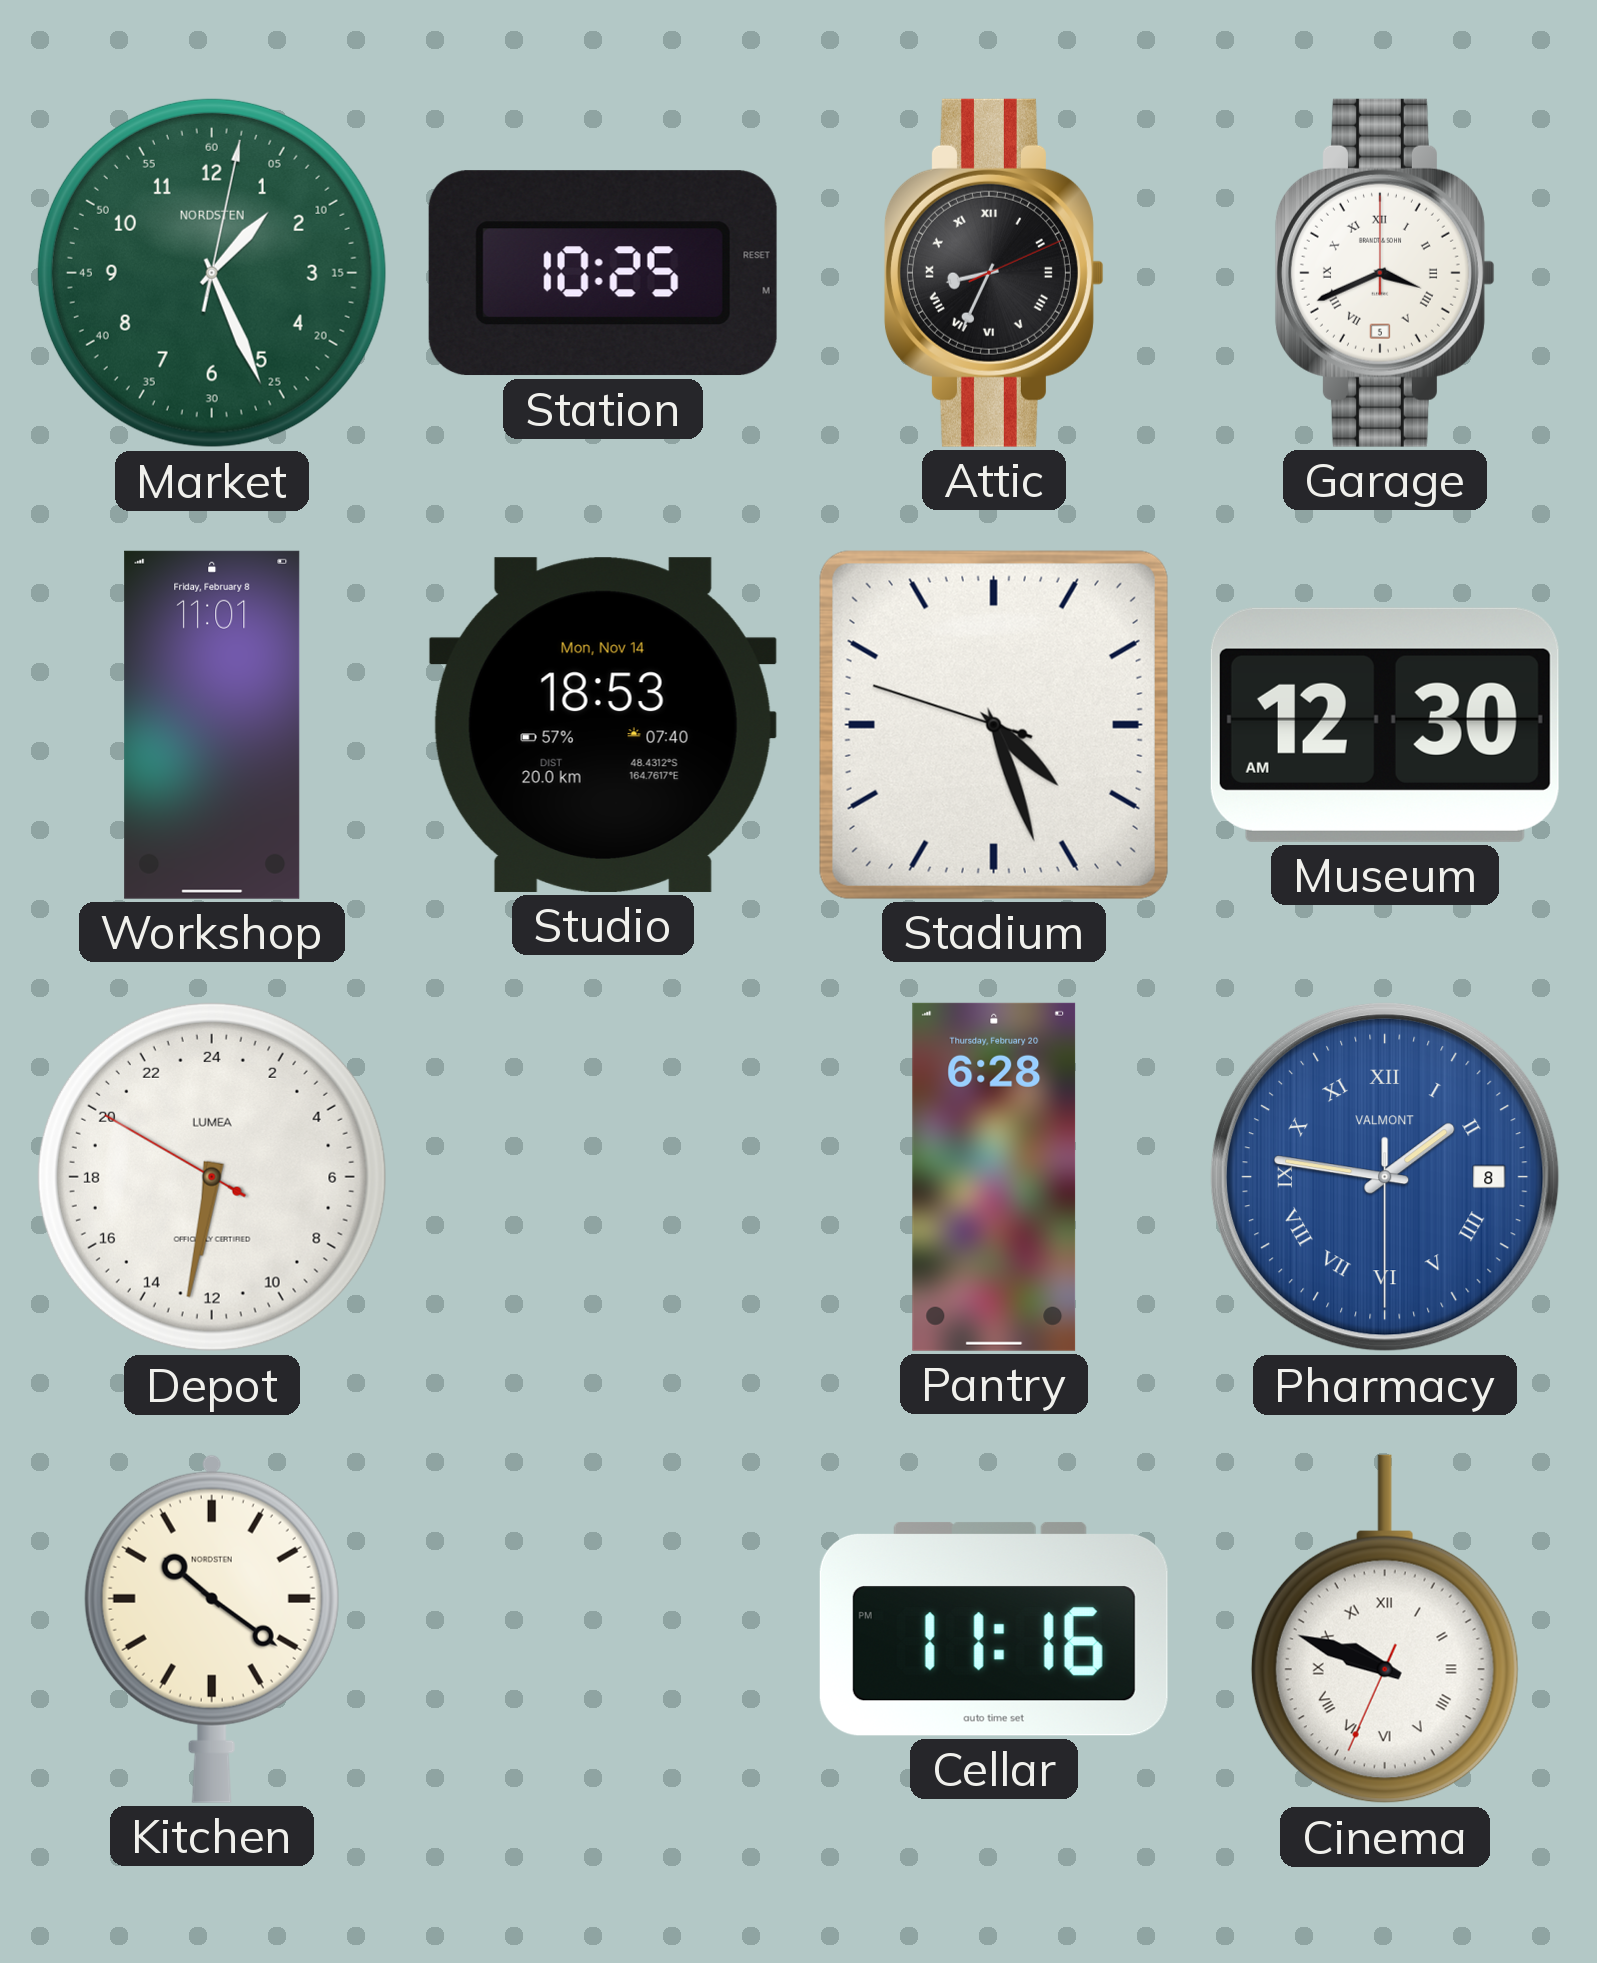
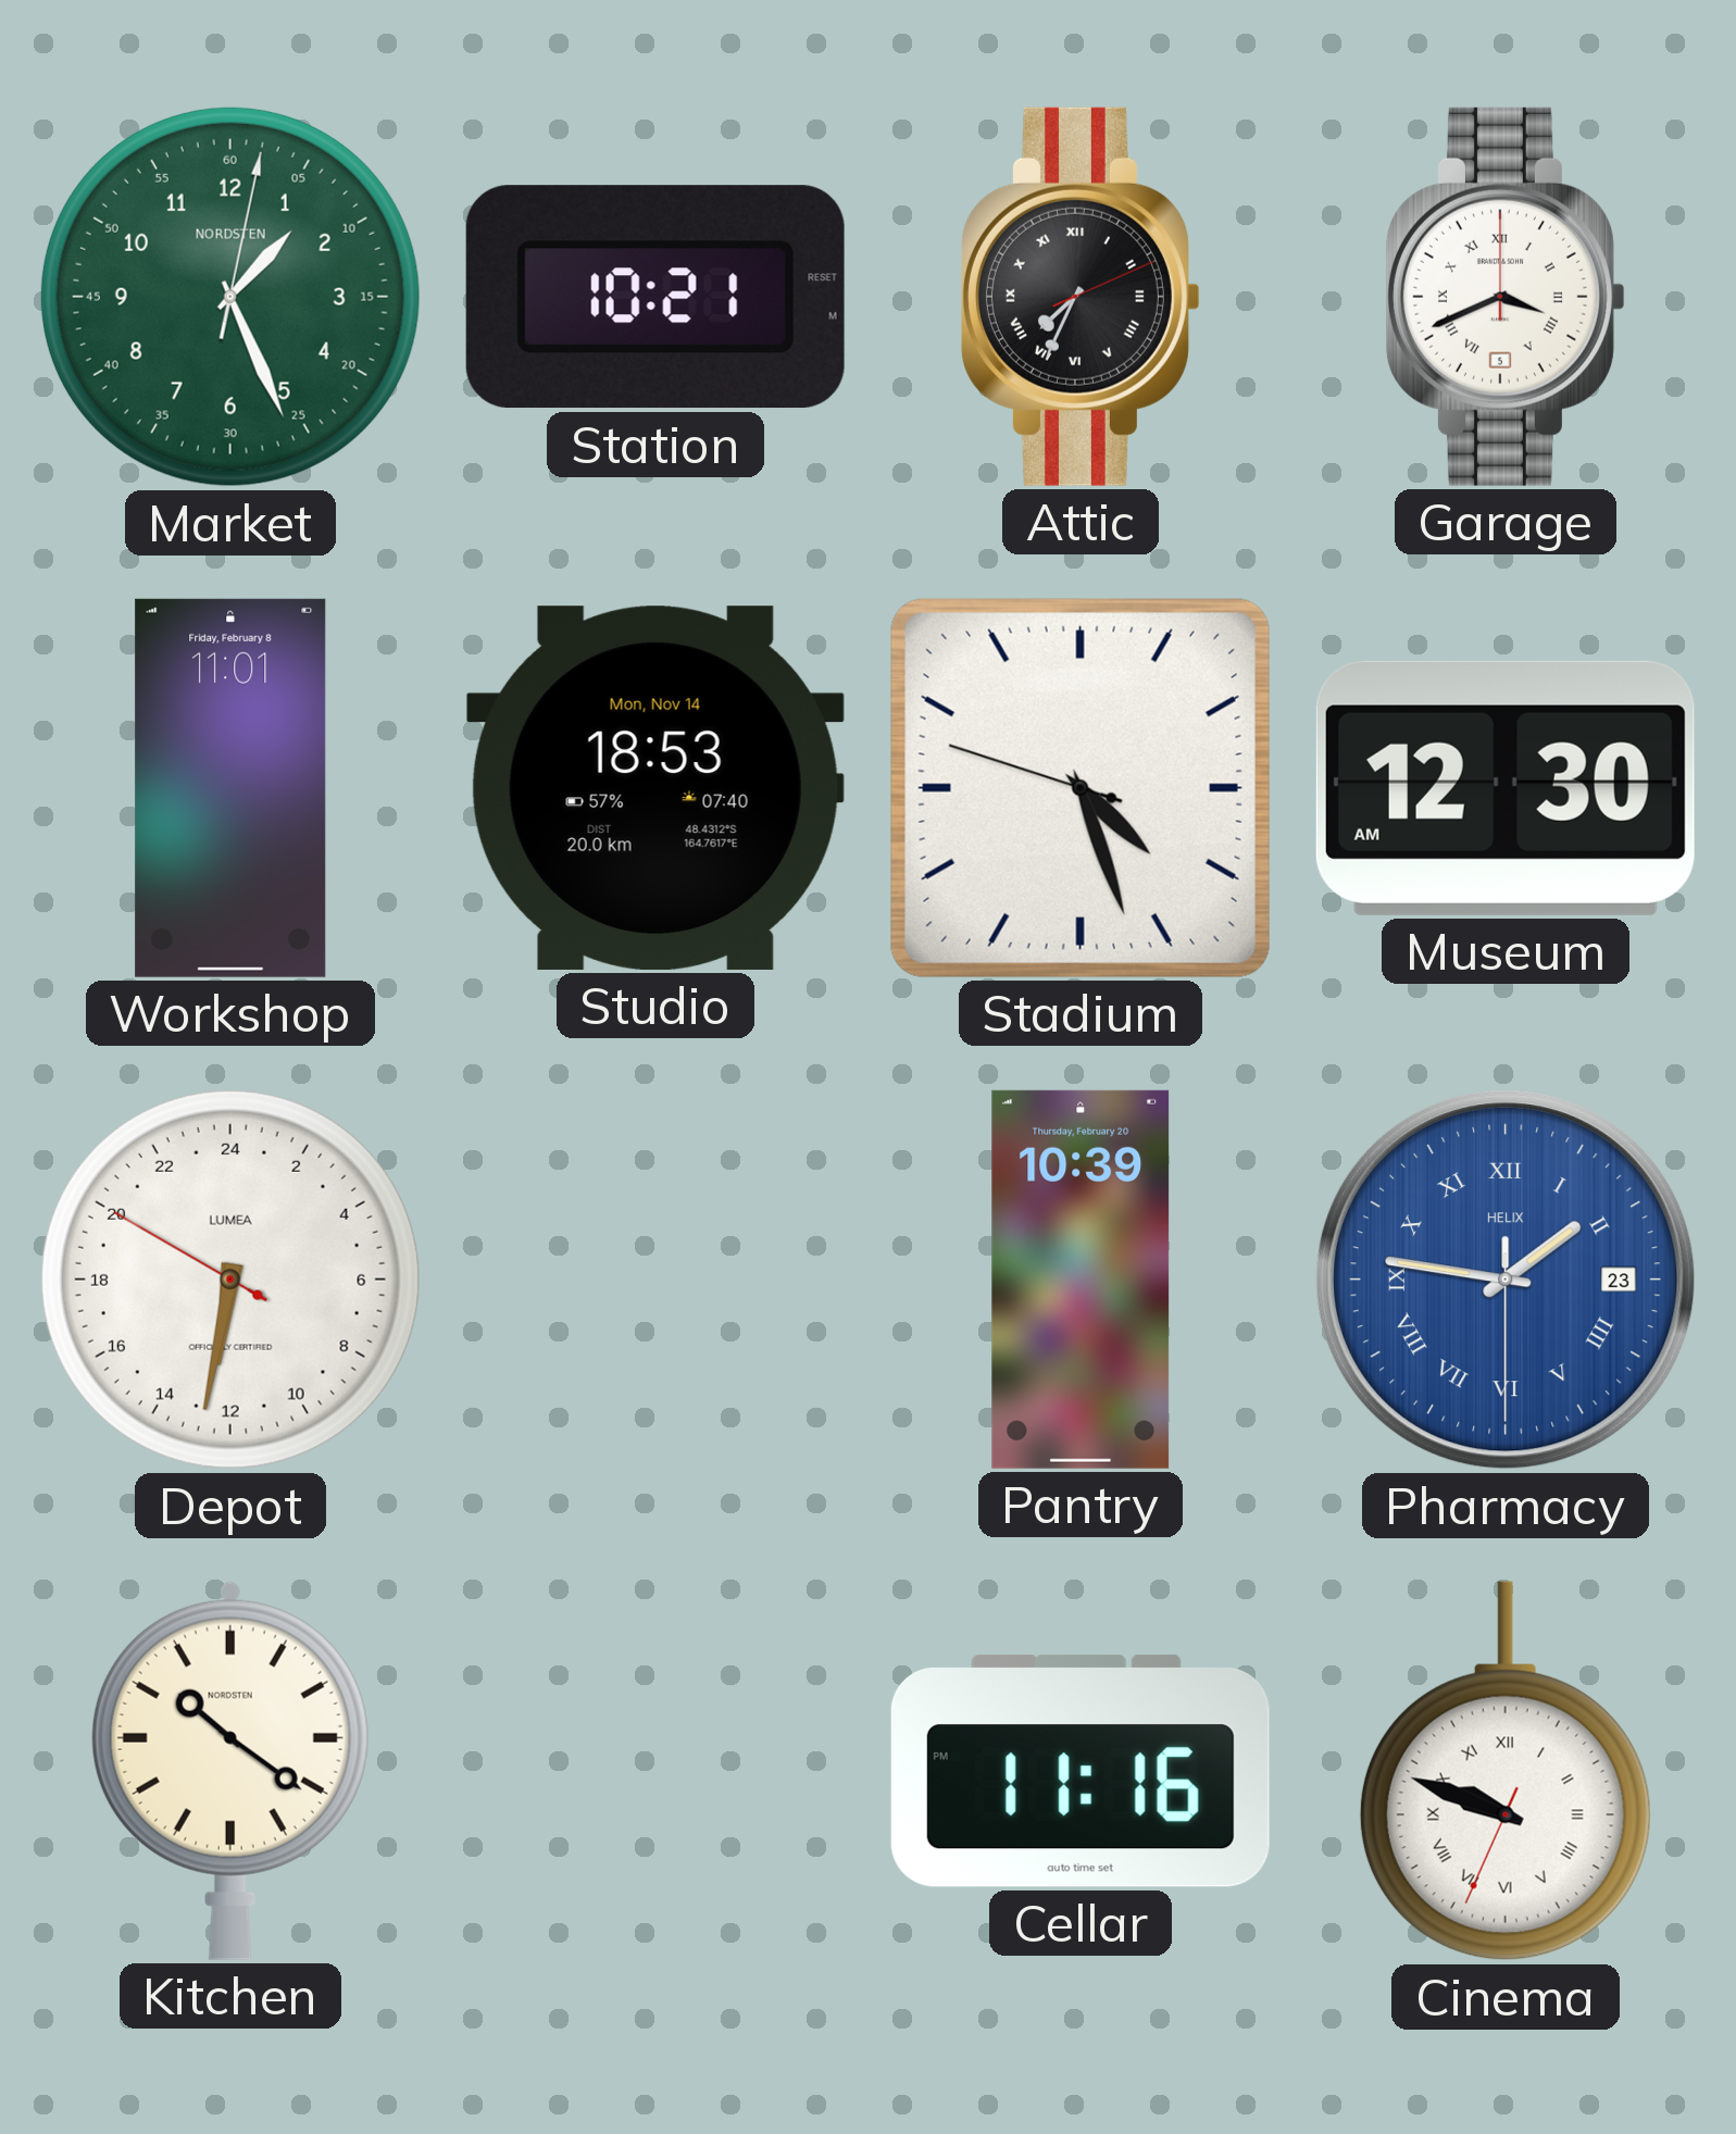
Station: 10:25 -> 10:21 (655, 297)
Attic: 8:34 -> 7:34 (1081, 297)
Pantry: 6:28 -> 10:39 (1081, 1280)
Pharmacy date: 8 -> 23 (1506, 1280)
Pharmacy brand: VALMONT -> HELIX (1506, 1280)
